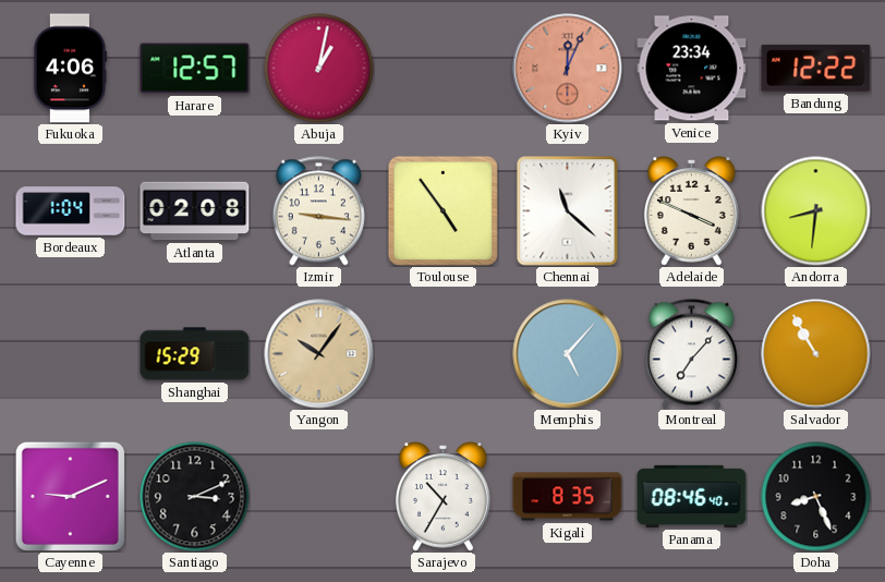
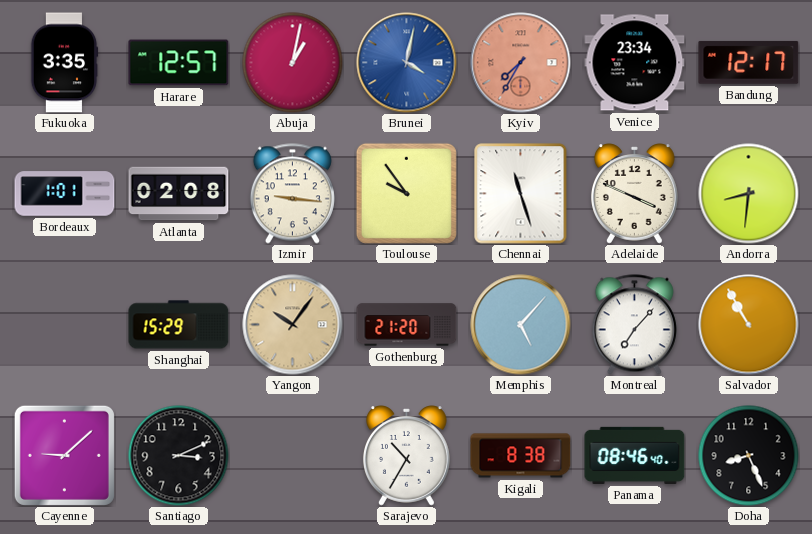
Fukuoka: 4:06 -> 3:35 (64, 63)
Brunei: none -> 4:02 (407, 63)
Kyiv: 12:04 -> 7:35 (521, 63)
Bandung: 12:22 -> 12:17 (749, 62)
Bordeaux: 1:04 -> 1:01 (65, 194)
Toulouse: 4:54 -> 9:54 (406, 193)
Chennai: 11:22 -> 11:27 (521, 194)
Gothenburg: none -> 21:20 (407, 325)
Cayenne: 9:11 -> 9:08 (64, 455)
Kigali: 8:35 -> 8:38 (521, 456)
